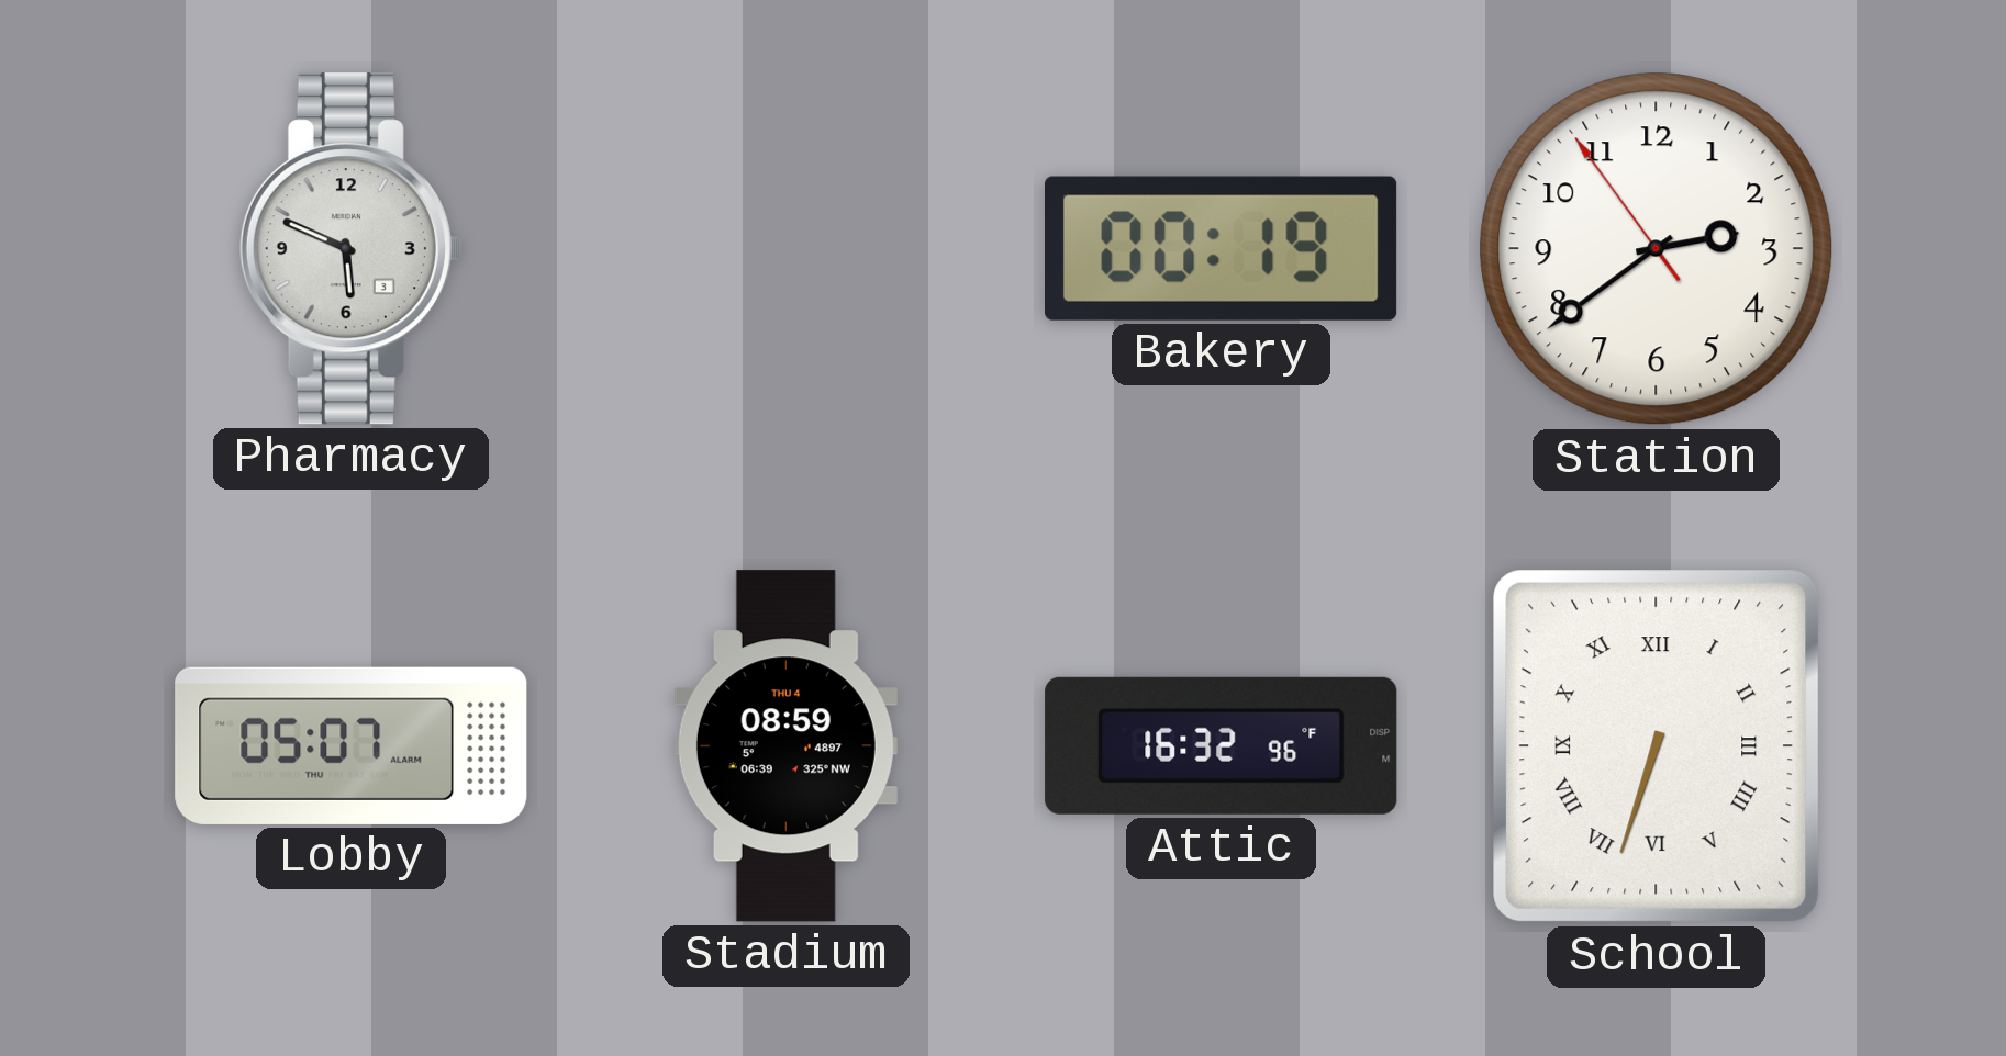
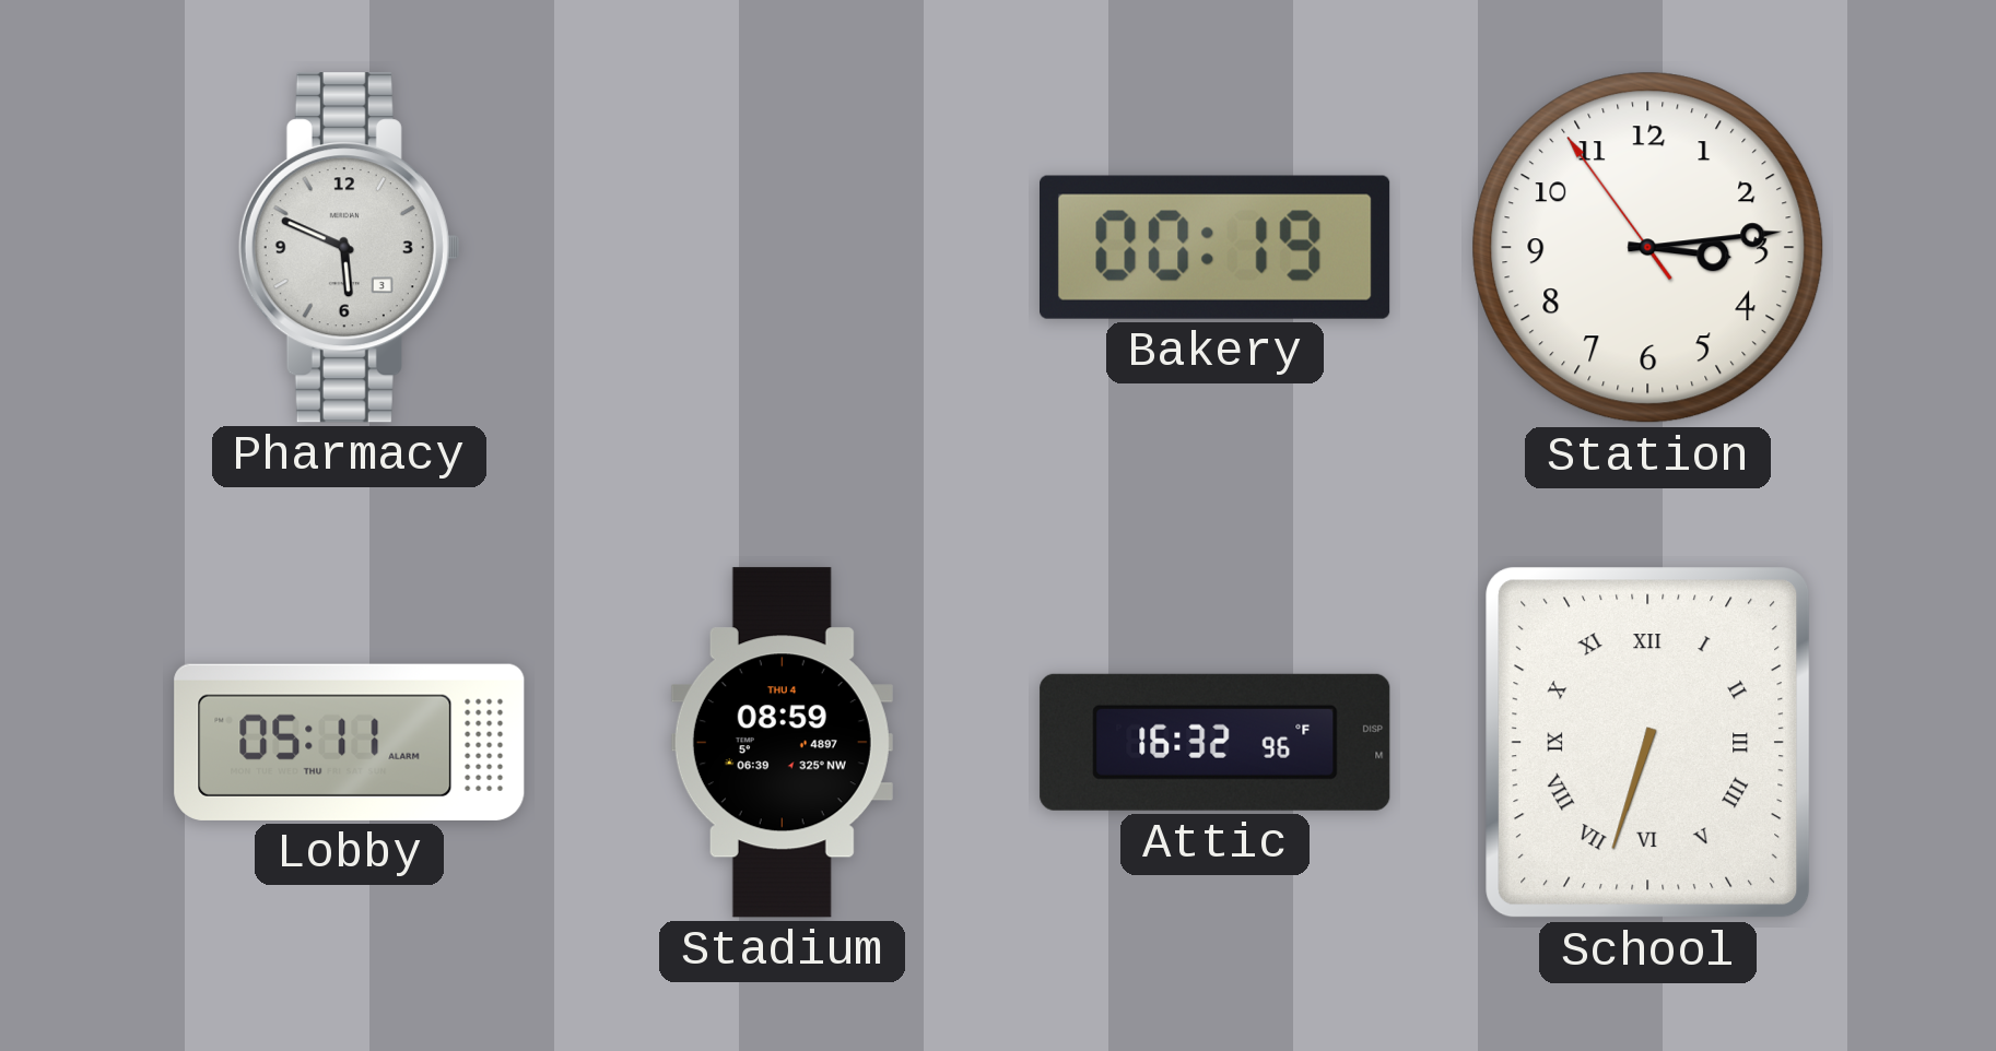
Station: 2:38 -> 3:13 (1648, 248)
Lobby: 05:07 -> 05:11 (350, 742)
